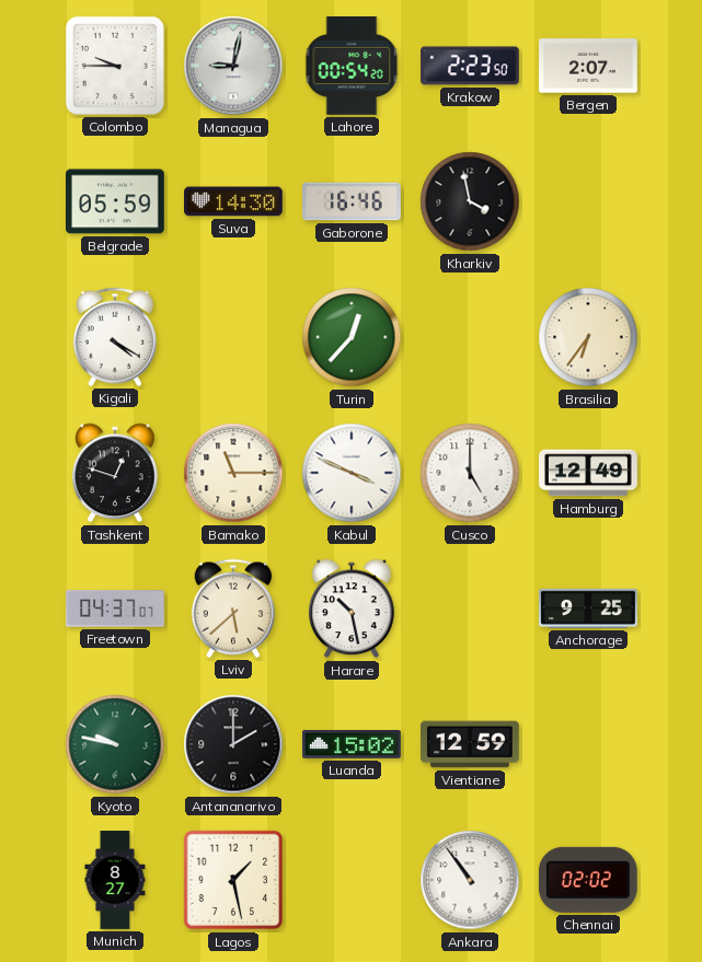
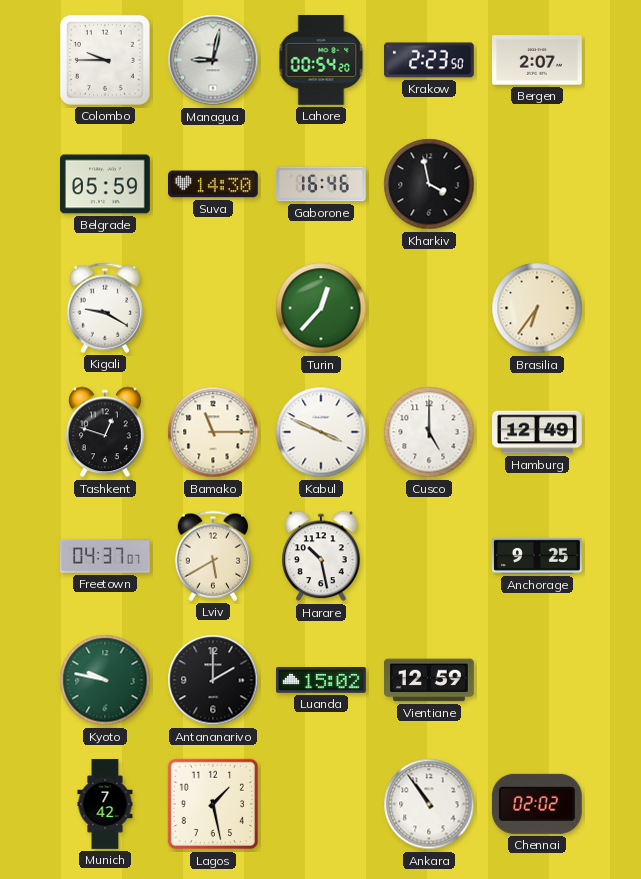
Kigali: 4:20 -> 9:20 (105, 308)
Lviv: 5:38 -> 5:40 (213, 556)
Munich: 8:27 -> 7:42 (105, 804)
